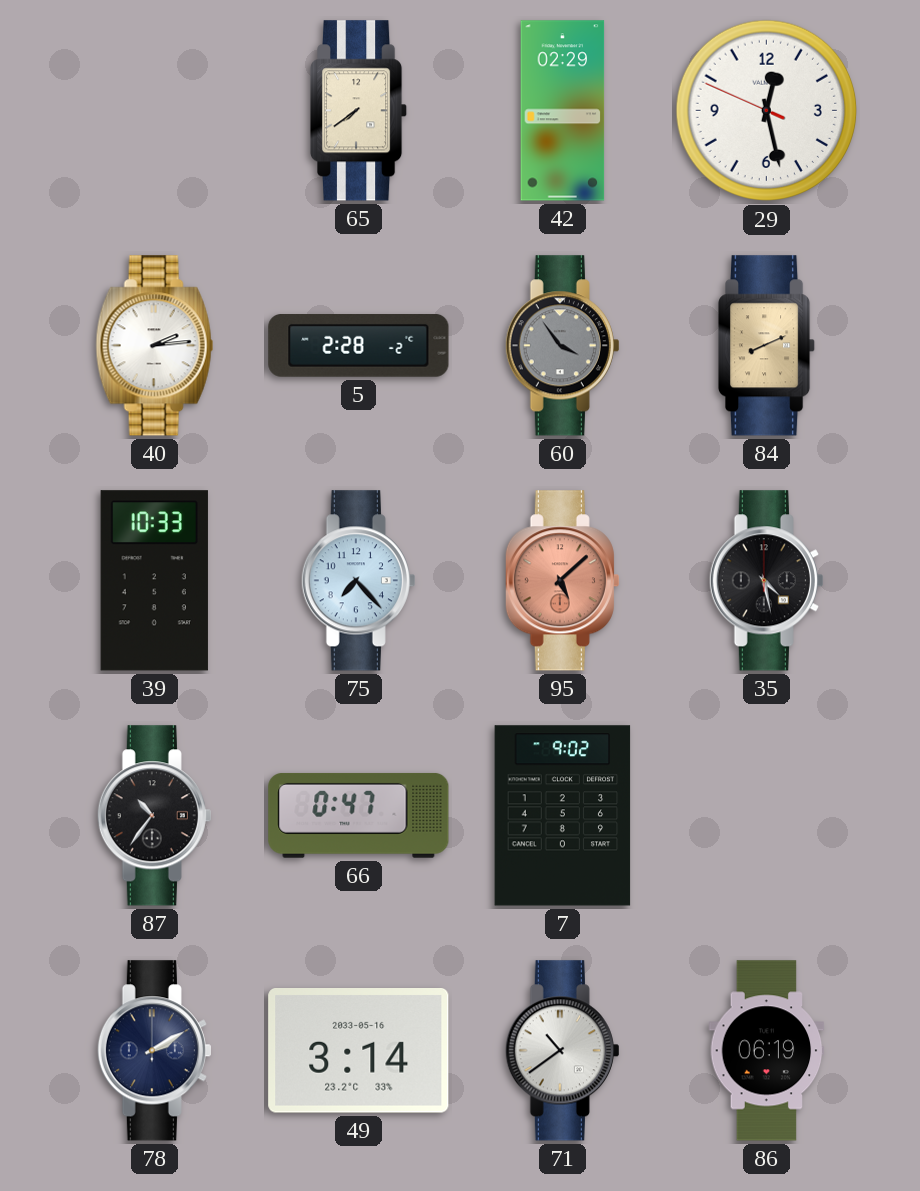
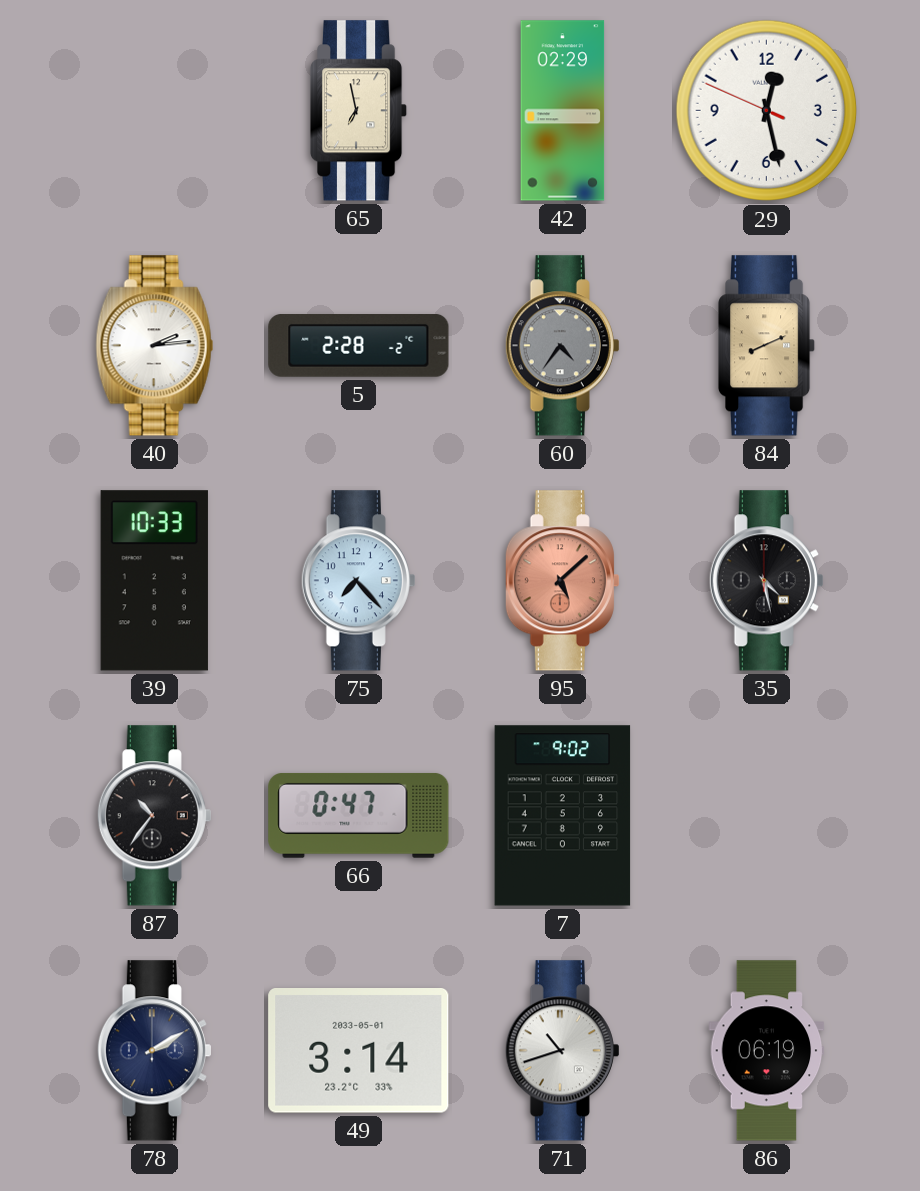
65: 7:39 -> 6:58 (359, 111)
60: 3:54 -> 4:36 (562, 346)
49 date: 2033-05-16 -> 2033-05-01 (359, 1051)
71: 10:39 -> 10:42 (562, 1051)
